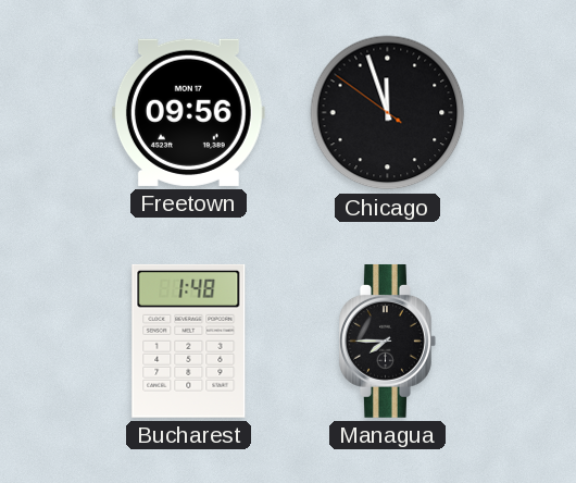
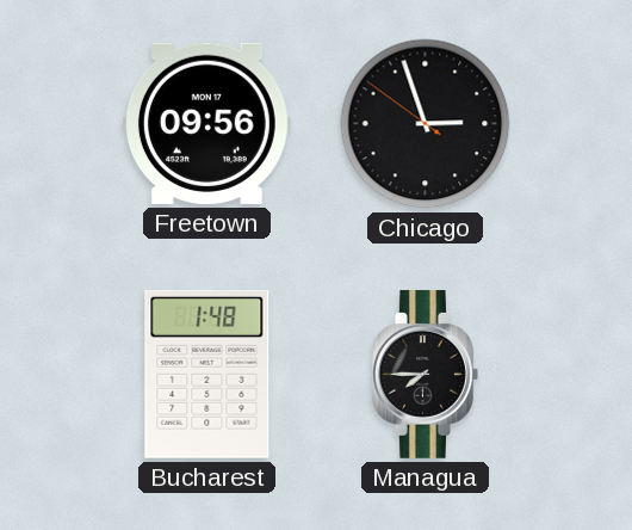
Chicago: 11:56 -> 2:56 (426, 124)
